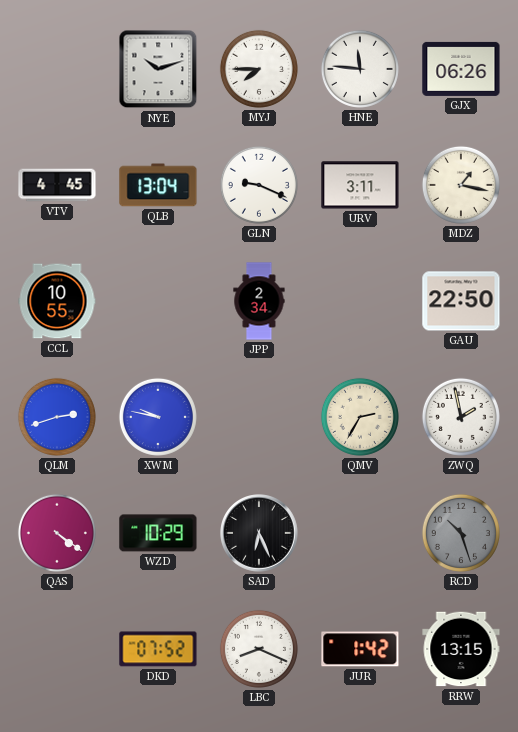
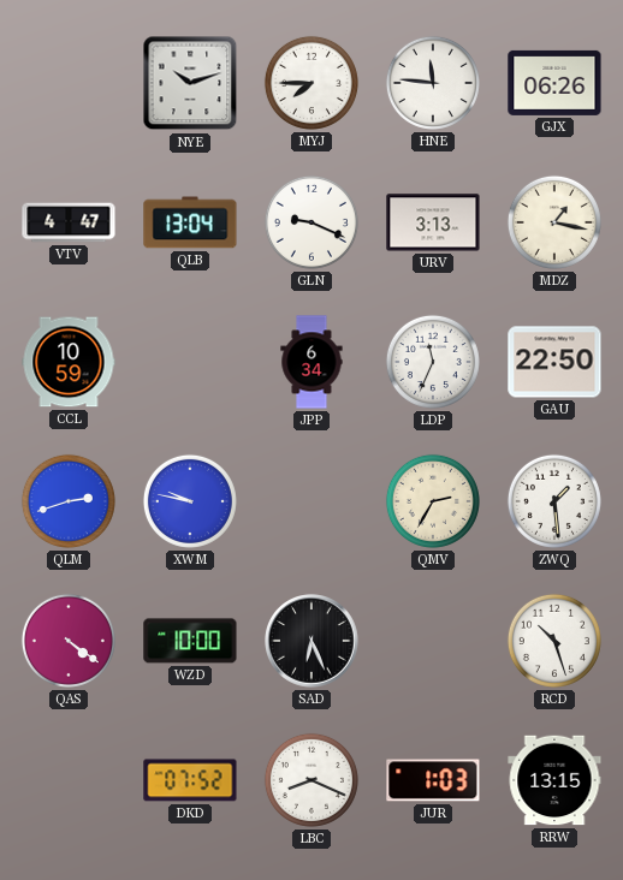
VTV: 4:45 -> 4:47 (69, 222)
URV: 3:11 -> 3:13 (433, 222)
CCL: 10:55 -> 10:59 (69, 362)
JPP: 2:34 -> 6:34 (311, 362)
LDP: none -> 11:34 (433, 362)
ZWQ: 1:58 -> 1:29 (554, 501)
WZD: 10:29 -> 10:00 (190, 641)
RCD dial: grey -> white (554, 641)
JUR: 1:42 -> 1:03 (433, 780)
